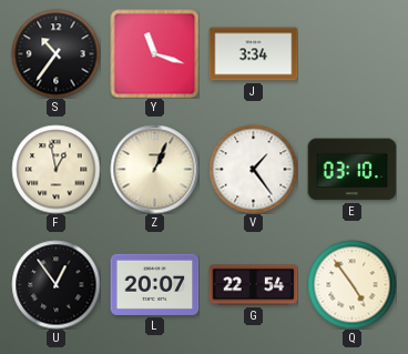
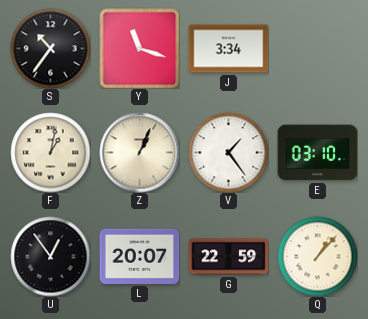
F: 12:58 -> 1:02 (50, 152)
G: 22:54 -> 22:59 (228, 257)
Q: 4:54 -> 1:07 (317, 256)
